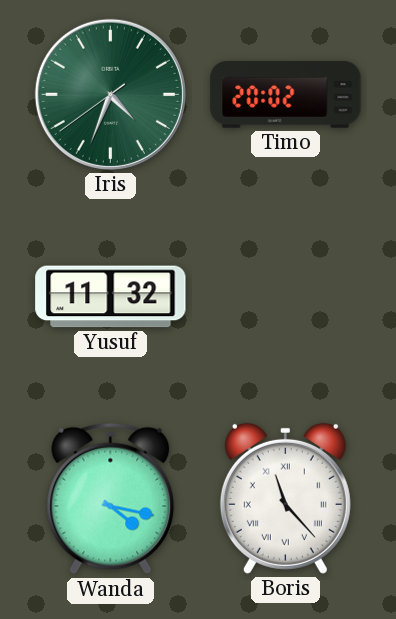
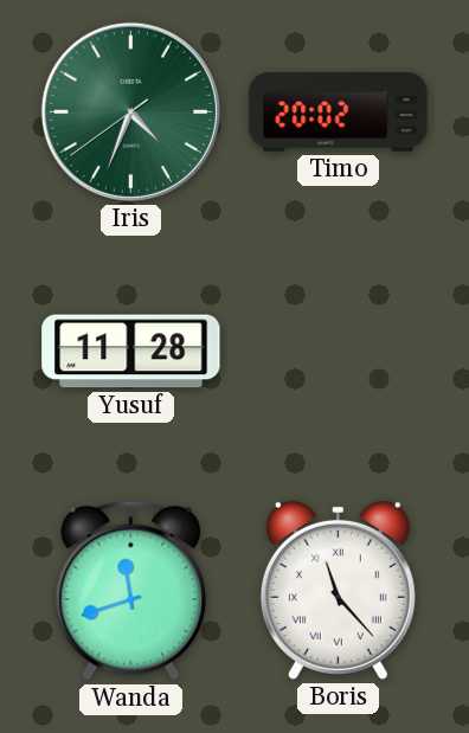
Yusuf: 11:32 -> 11:28 (131, 352)
Wanda: 4:17 -> 11:42 (131, 591)
